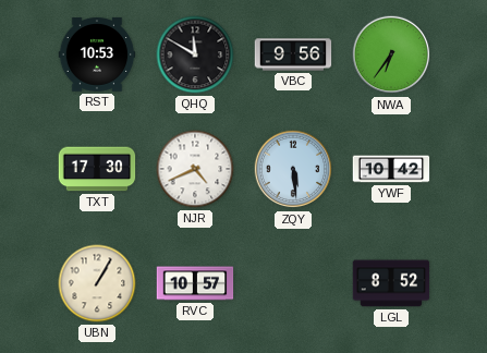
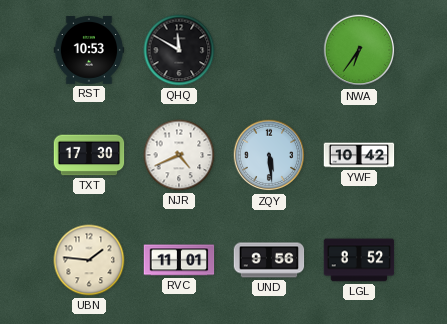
VBC: 9:56 -> none (293, 54)
UBN: 1:05 -> 1:46 (89, 260)
RVC: 10:57 -> 11:01 (179, 260)
UND: none -> 9:56 (269, 260)
